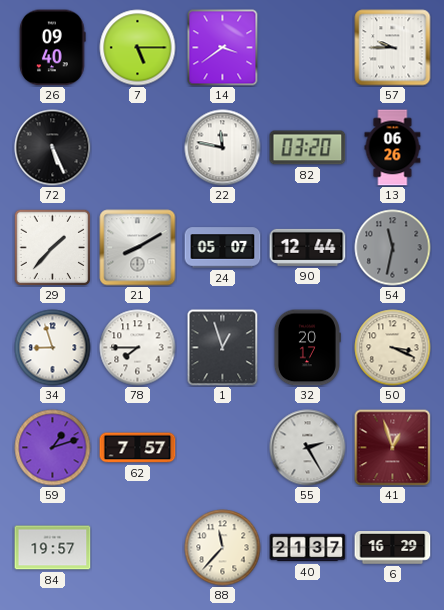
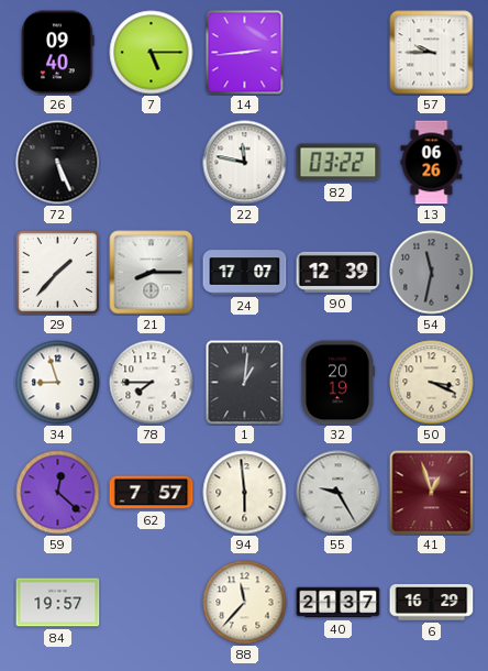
14: 3:39 -> 2:44 (245, 53)
82: 03:20 -> 03:22 (339, 163)
21: 8:10 -> 8:15 (152, 273)
24: 05:07 -> 17:07 (245, 273)
90: 12:44 -> 12:39 (339, 272)
1: 12:57 -> 1:01 (245, 383)
32: 20:17 -> 20:19 (337, 383)
59: 1:12 -> 12:22 (58, 493)
94: none -> 5:59 (245, 493)
55: 2:25 -> 9:25 (339, 493)
